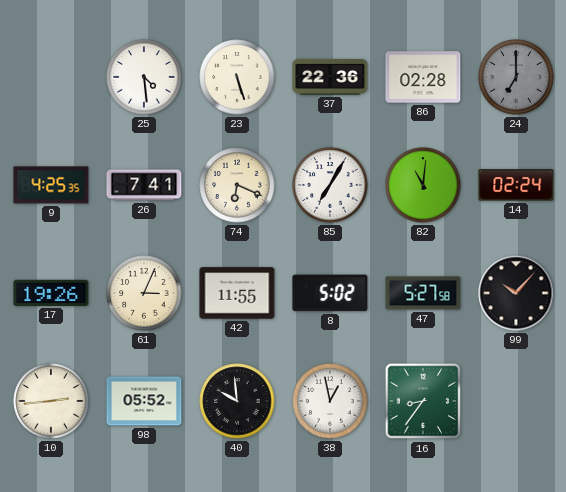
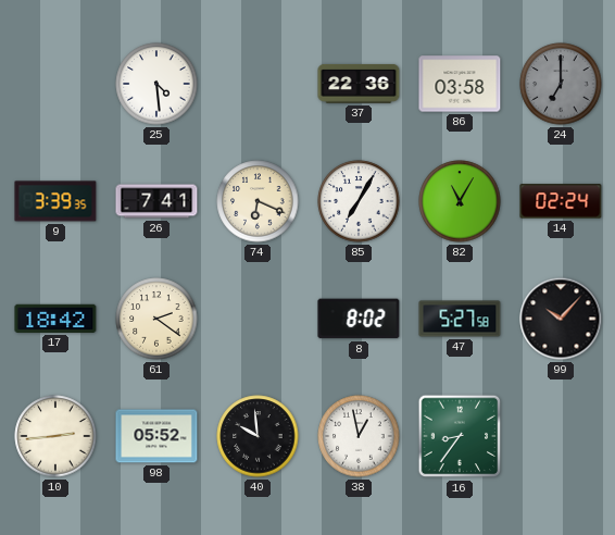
23: 5:27 -> none (237, 77)
86: 02:28 -> 03:58 (460, 84)
9: 4:25 -> 3:39 (55, 201)
82: 11:01 -> 11:05 (460, 201)
17: 19:26 -> 18:42 (55, 319)
61: 3:04 -> 2:21 (156, 319)
42: 11:55 -> none (237, 293)
8: 5:02 -> 8:02 (359, 319)
